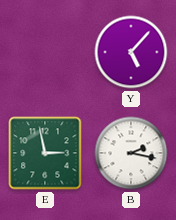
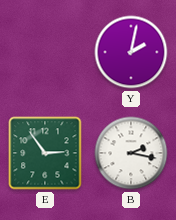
Y: 5:07 -> 2:02 (131, 52)
E: 2:58 -> 2:54 (45, 153)
